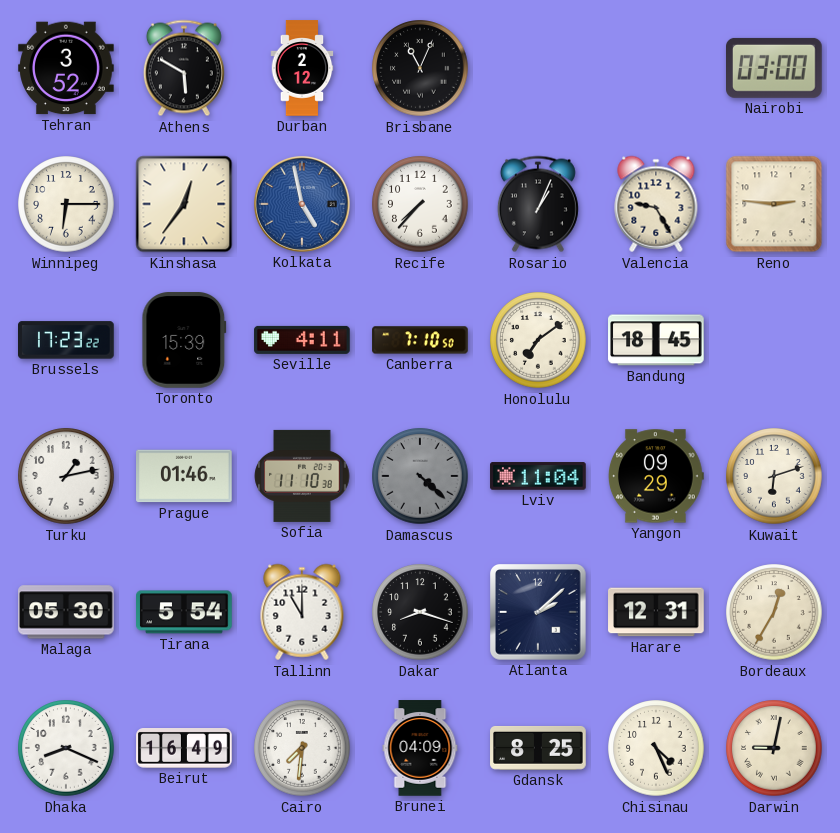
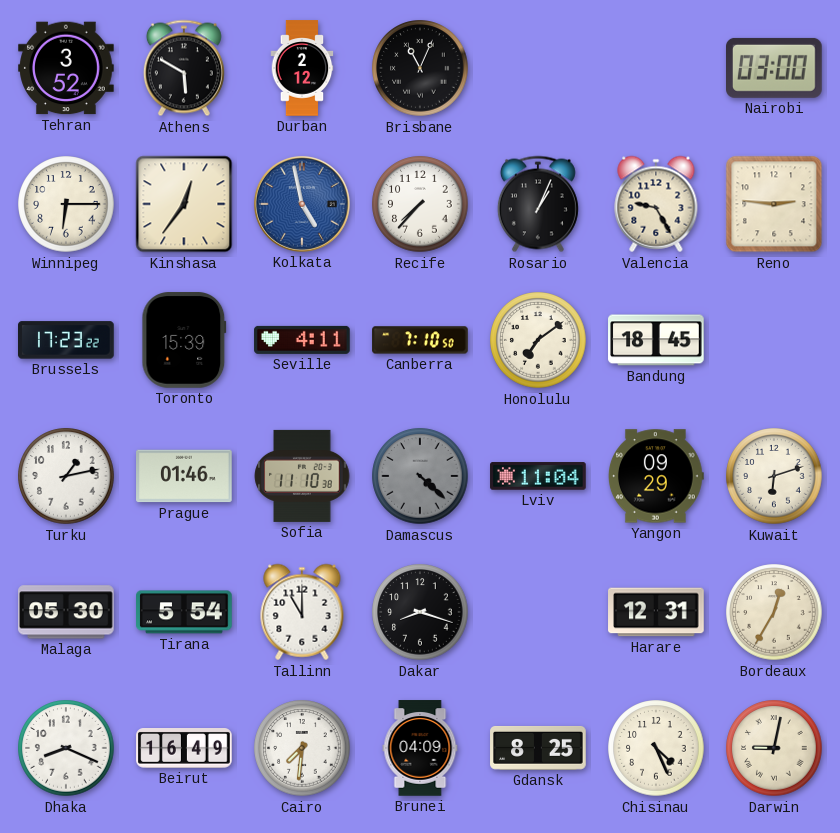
Atlanta: 2:08 -> none (539, 613)
